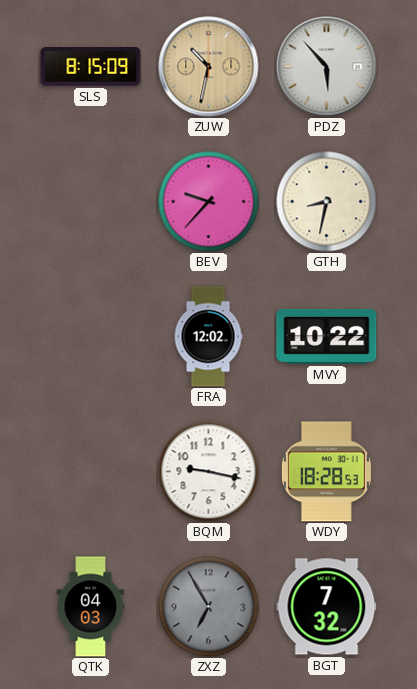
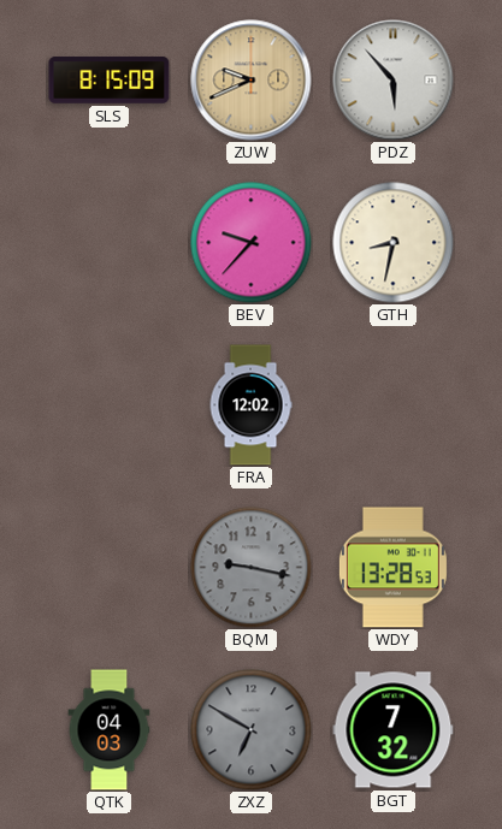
ZUW: 10:32 -> 9:41 (252, 81)
MVY: 10:22 -> none (327, 336)
BQM dial: white -> grey (252, 568)
WDY: 18:28 -> 13:28 (392, 568)
ZXZ: 6:55 -> 6:50 (252, 730)
